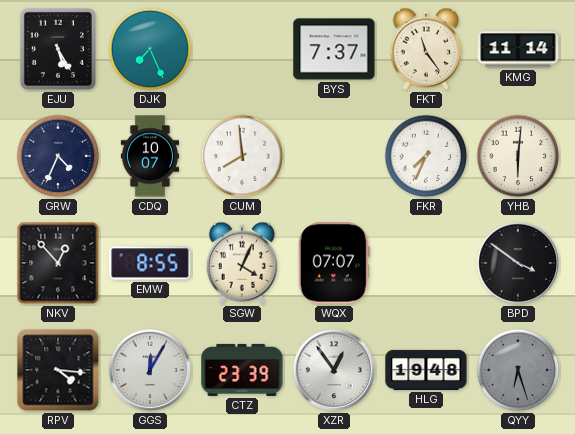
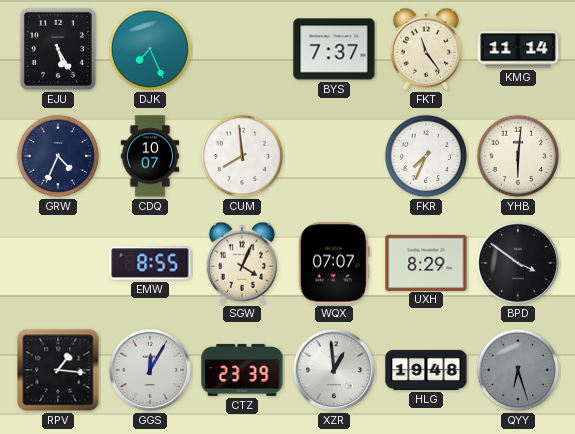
NKV: 12:53 -> none (58, 263)
UXH: none -> 8:29 (426, 262)
RPV: 4:16 -> 1:16 (58, 370)
XZR: 12:54 -> 12:59 (334, 370)
